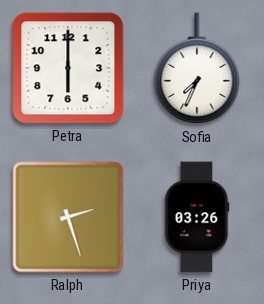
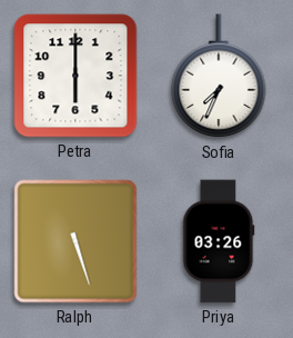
Ralph: 2:27 -> 5:27 (75, 241)
